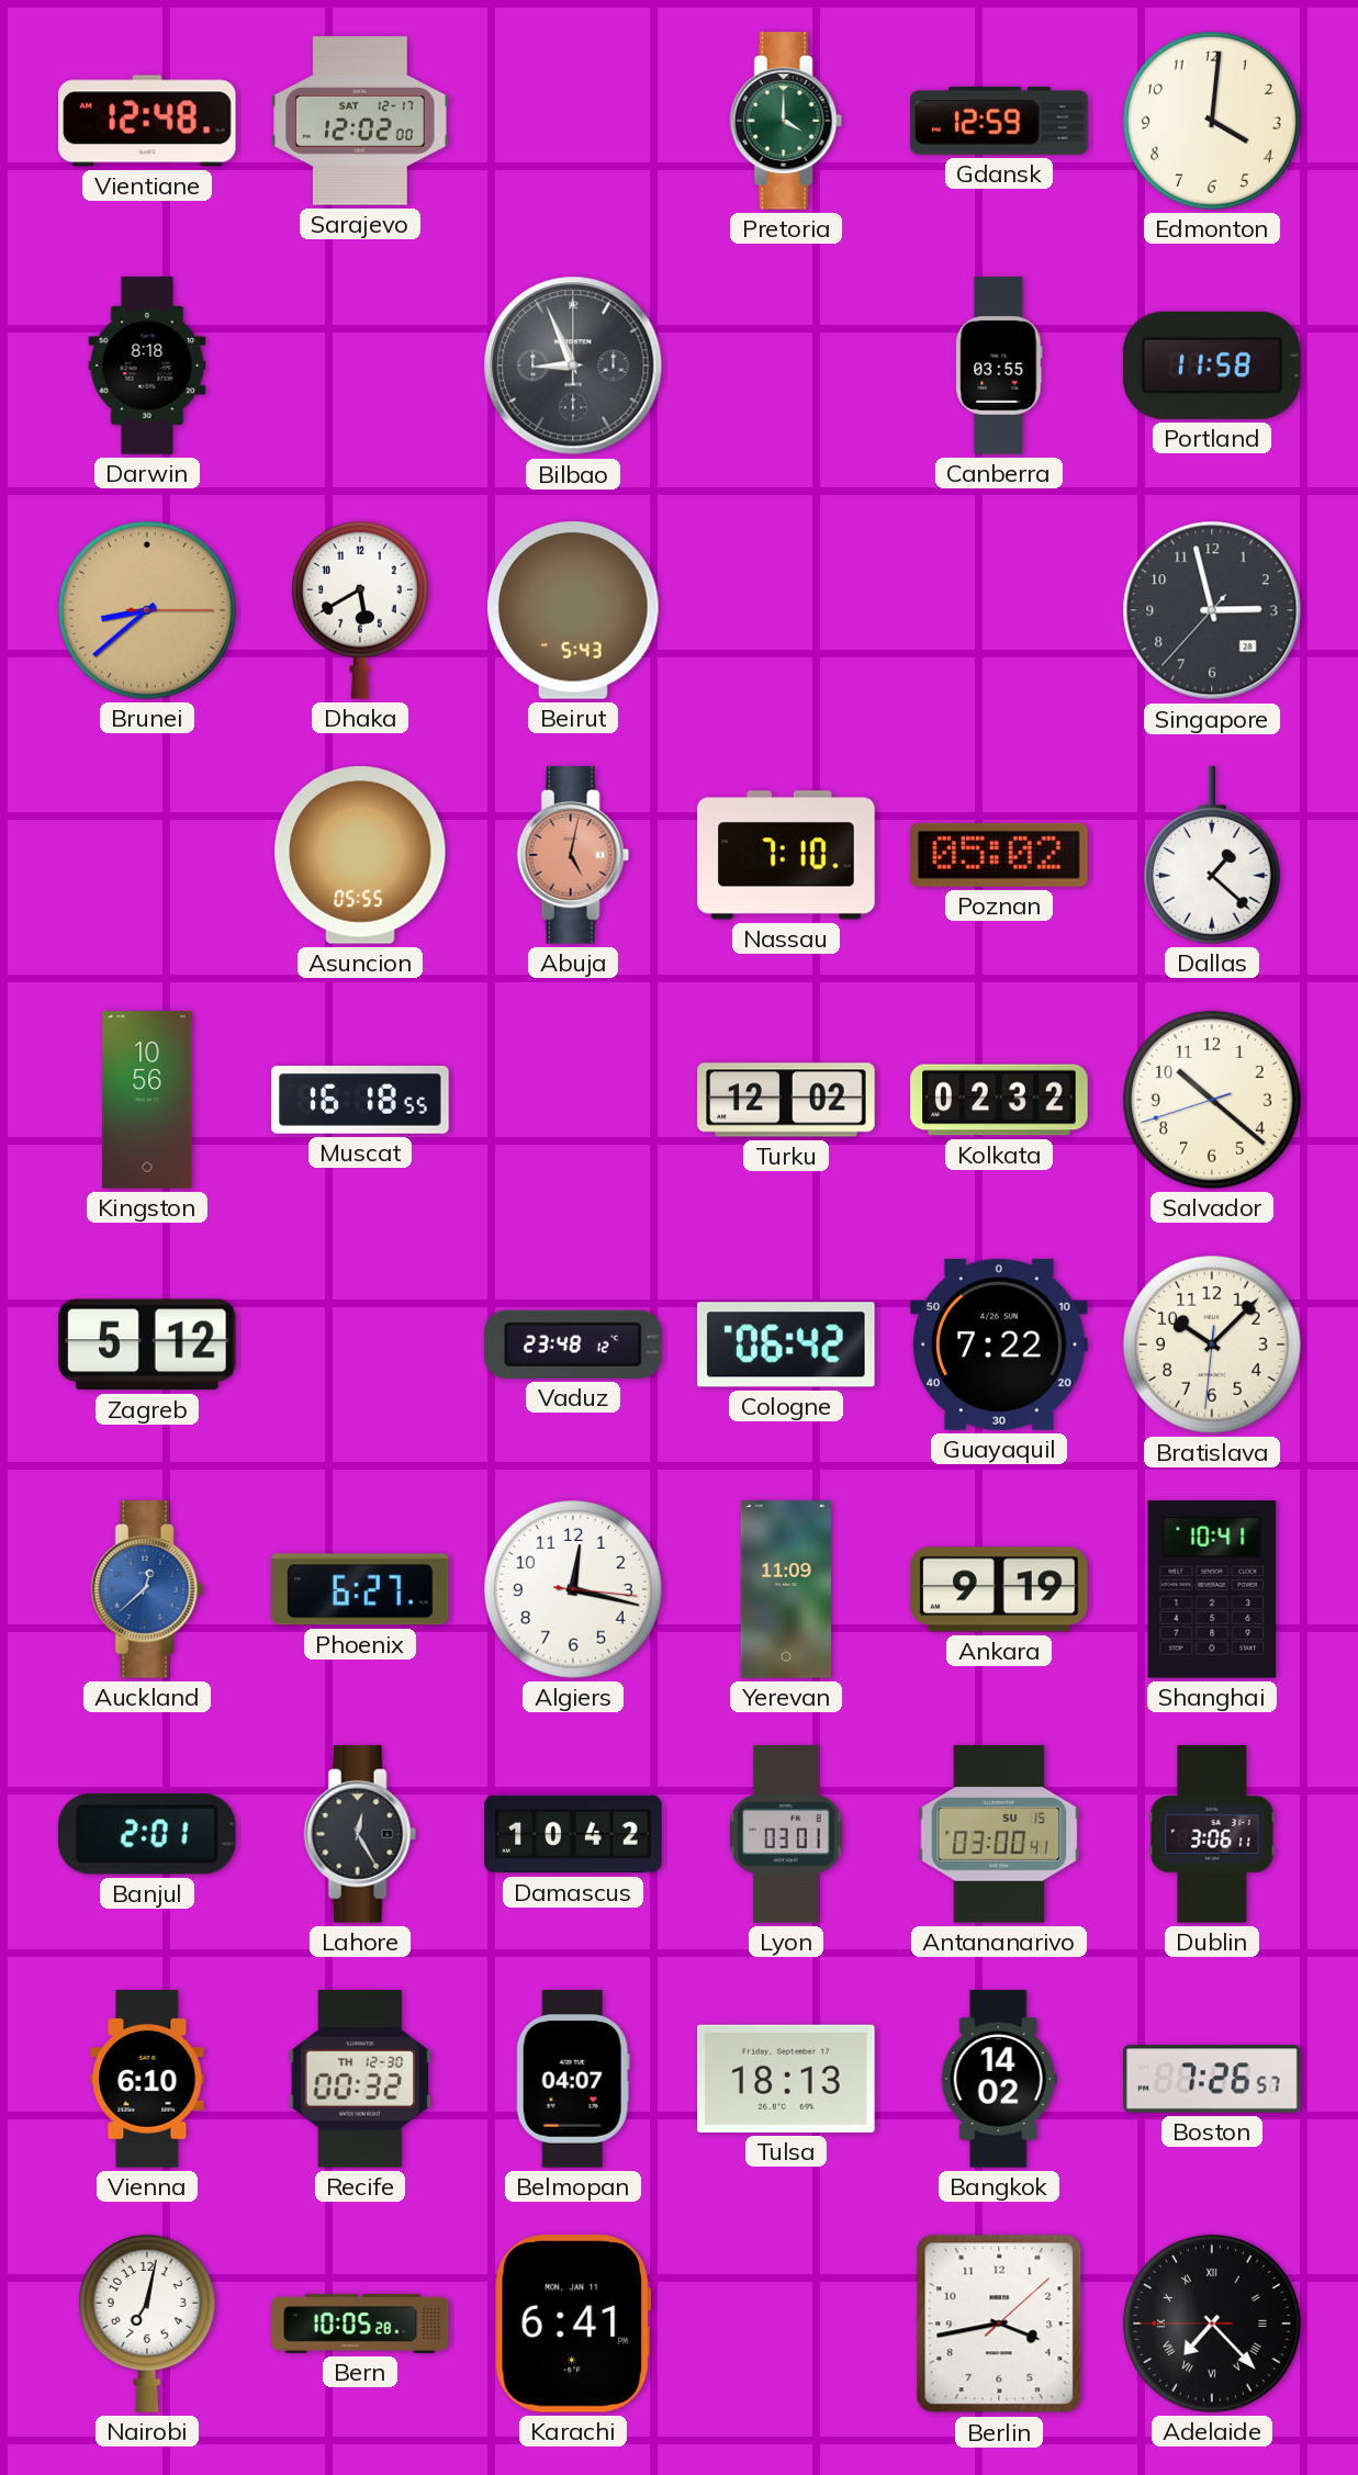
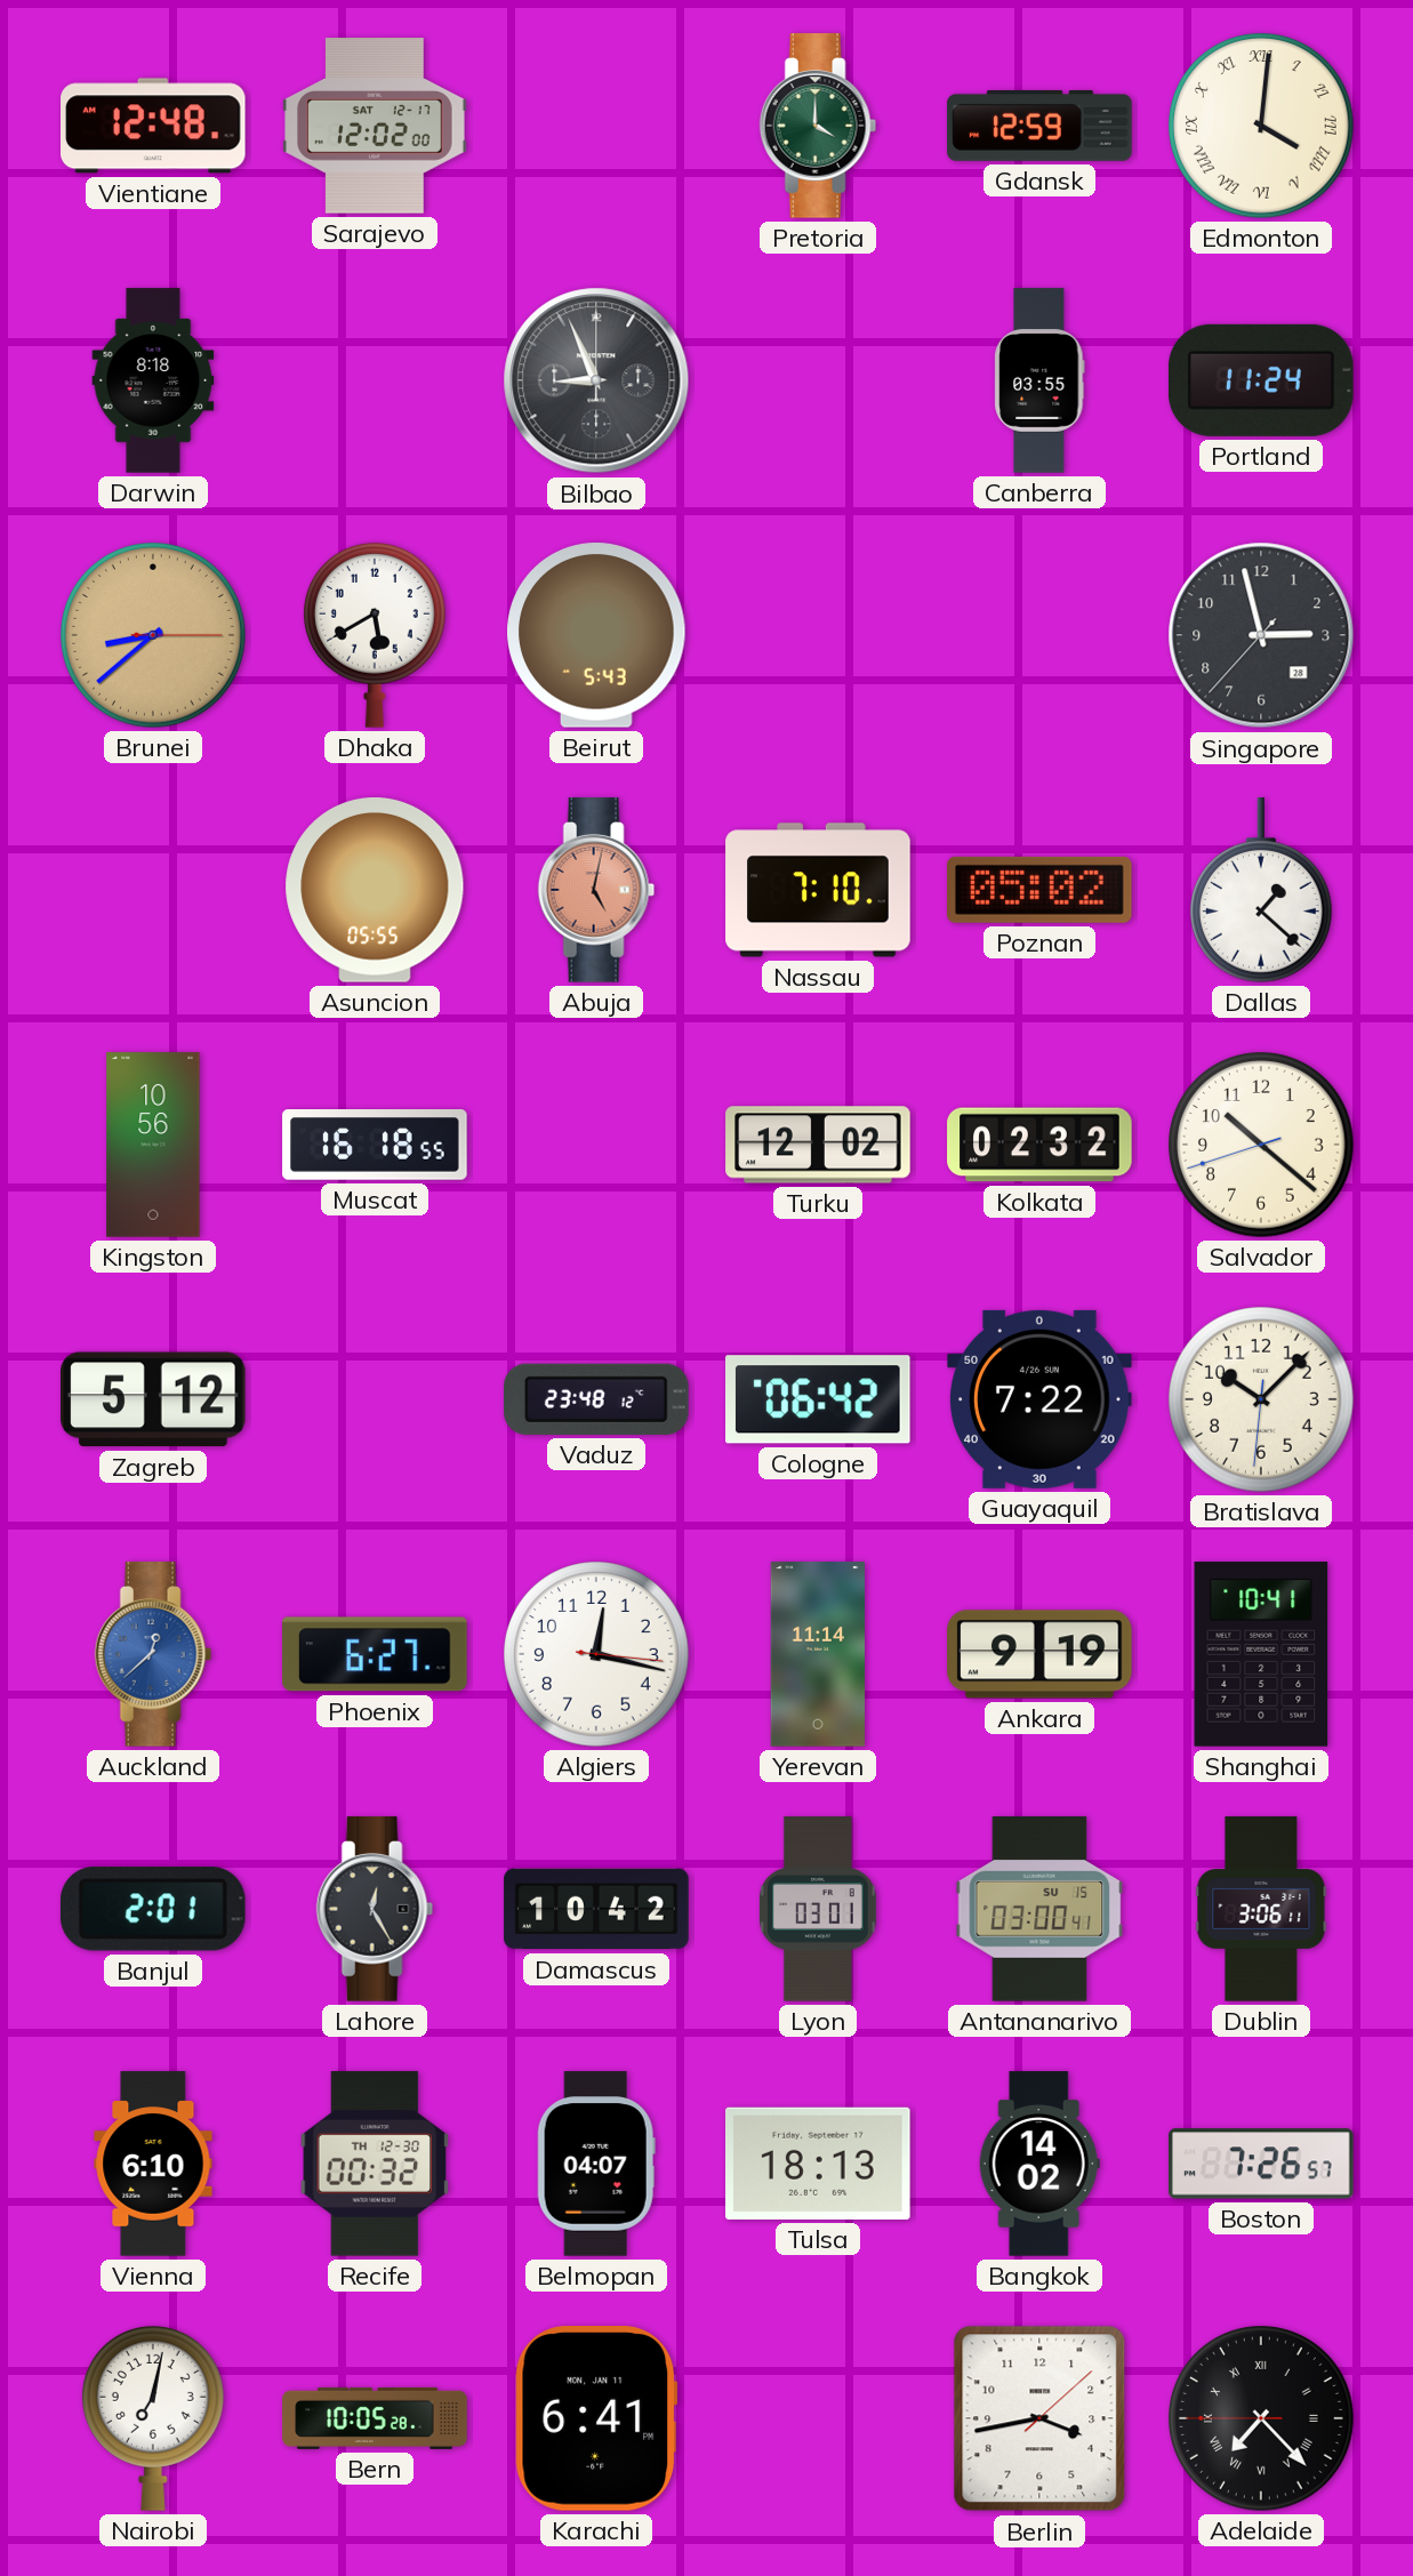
Edmonton numerals: Arabic -> Roman (1262, 127)
Portland: 11:58 -> 11:24 (1262, 380)
Yerevan: 11:09 -> 11:14 (818, 1654)
